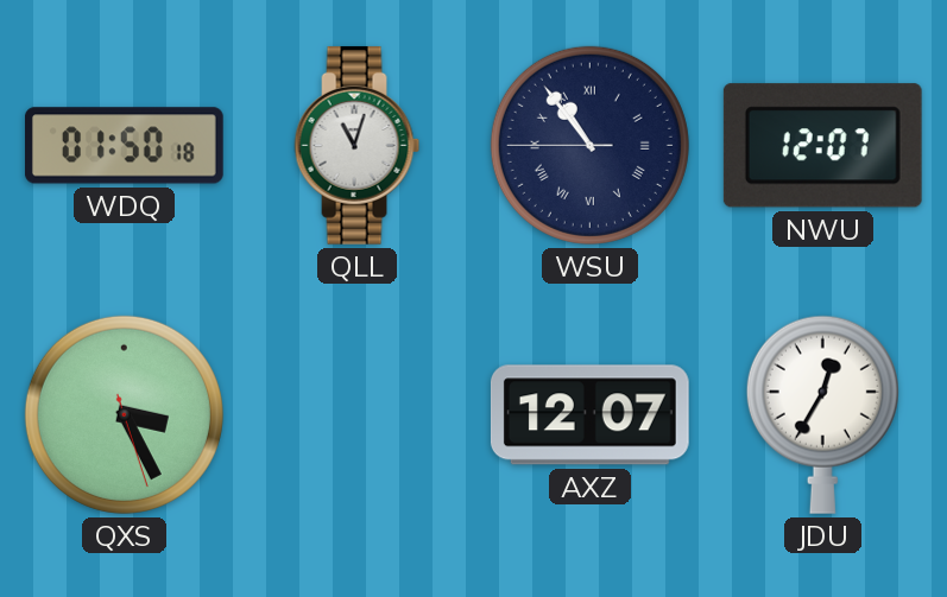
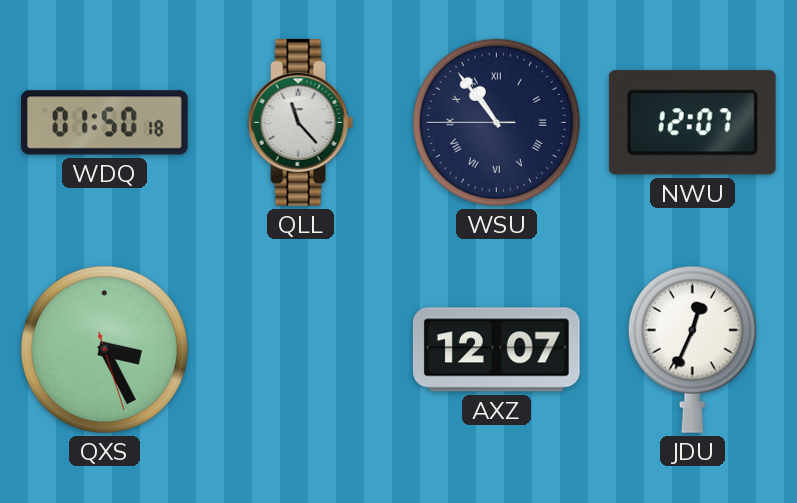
QLL: 11:03 -> 11:23 (301, 122)
JDU: 12:35 -> 12:34 (692, 349)
